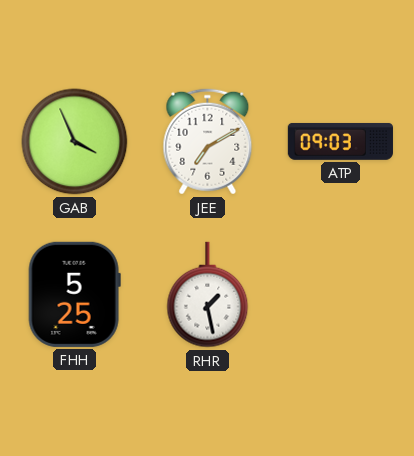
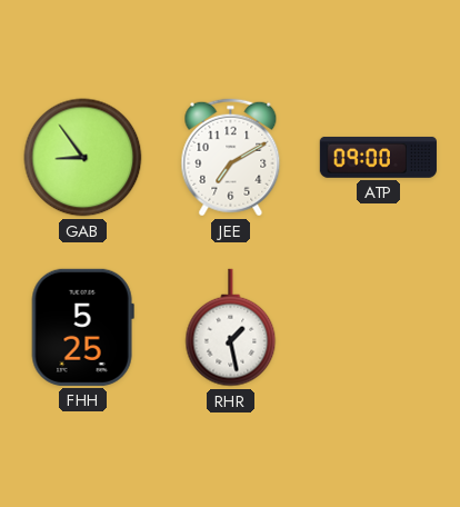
GAB: 3:56 -> 8:54 (83, 158)
ATP: 09:03 -> 09:00 (378, 157)
